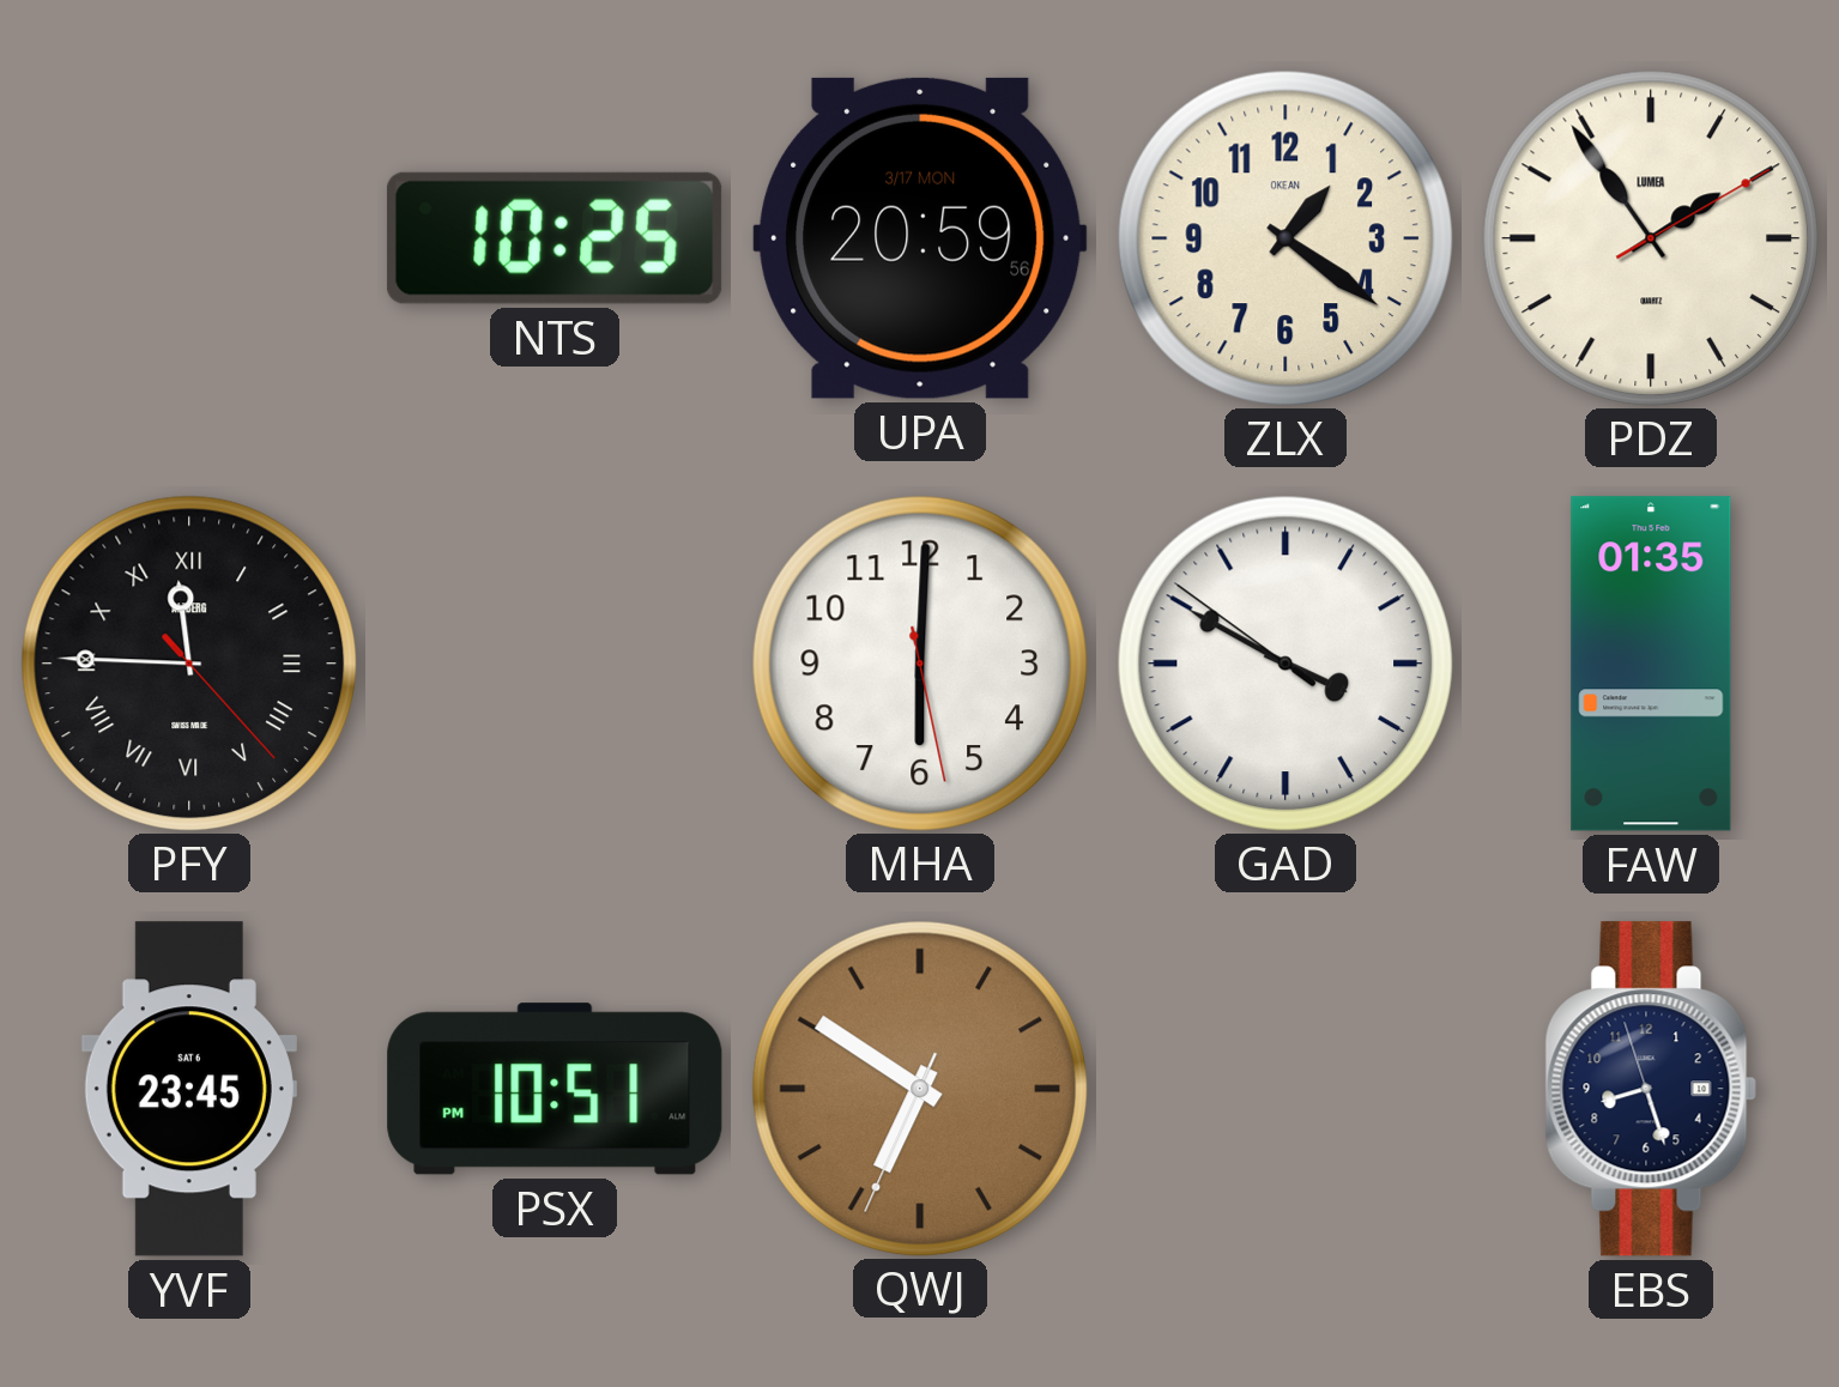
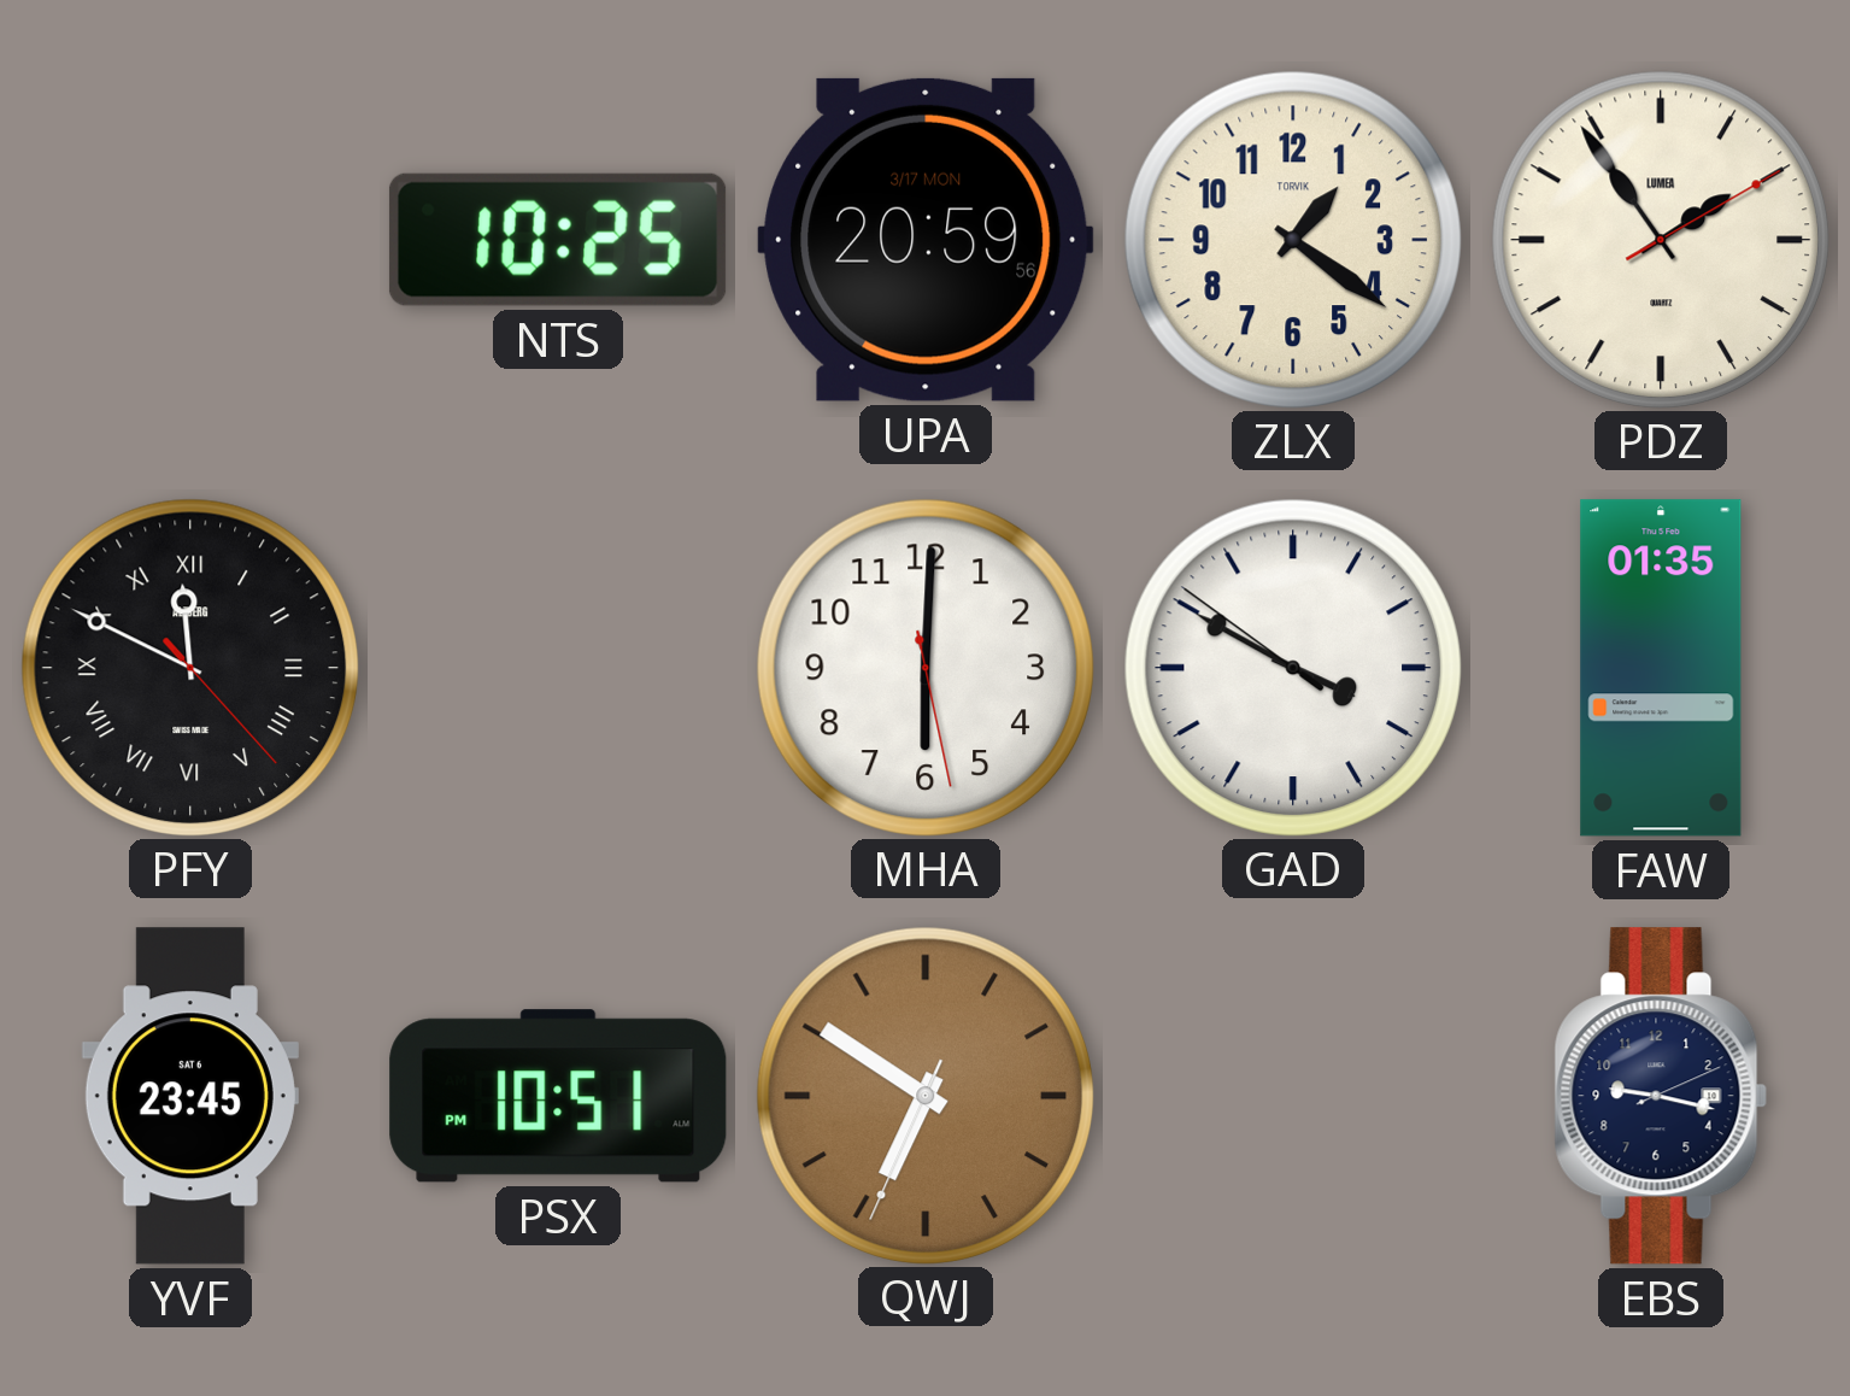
ZLX brand: OKEAN -> TORVIK (1292, 239)
PFY: 11:45 -> 11:49 (189, 667)
EBS: 8:26 -> 9:17 (1661, 1096)
